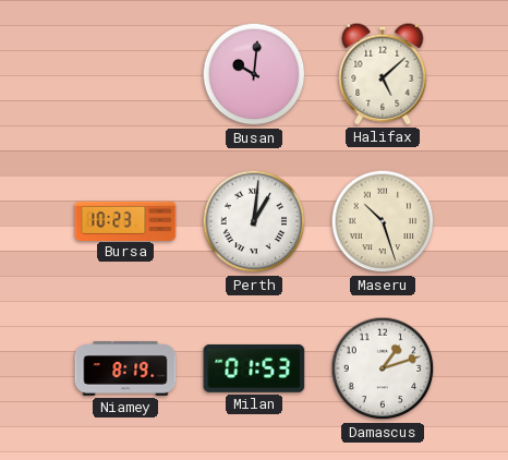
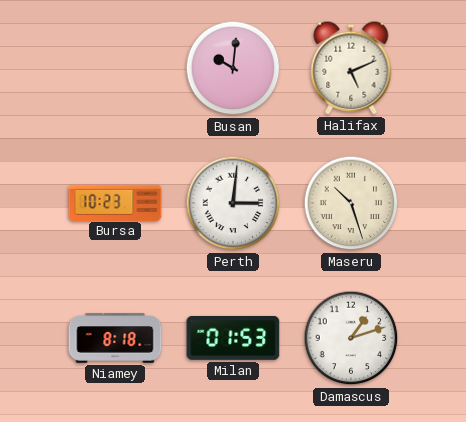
Halifax: 5:08 -> 5:11 (351, 68)
Perth: 1:01 -> 3:01 (233, 203)
Niamey: 8:19 -> 8:18 (115, 338)
